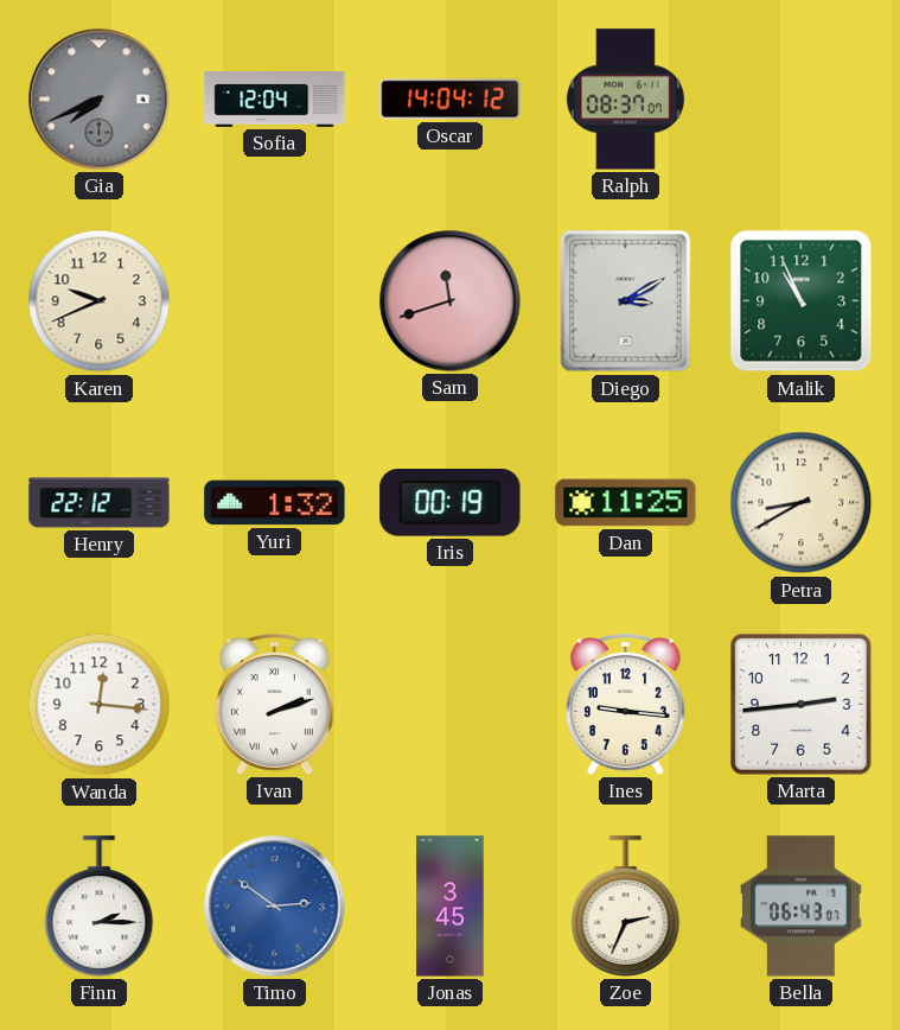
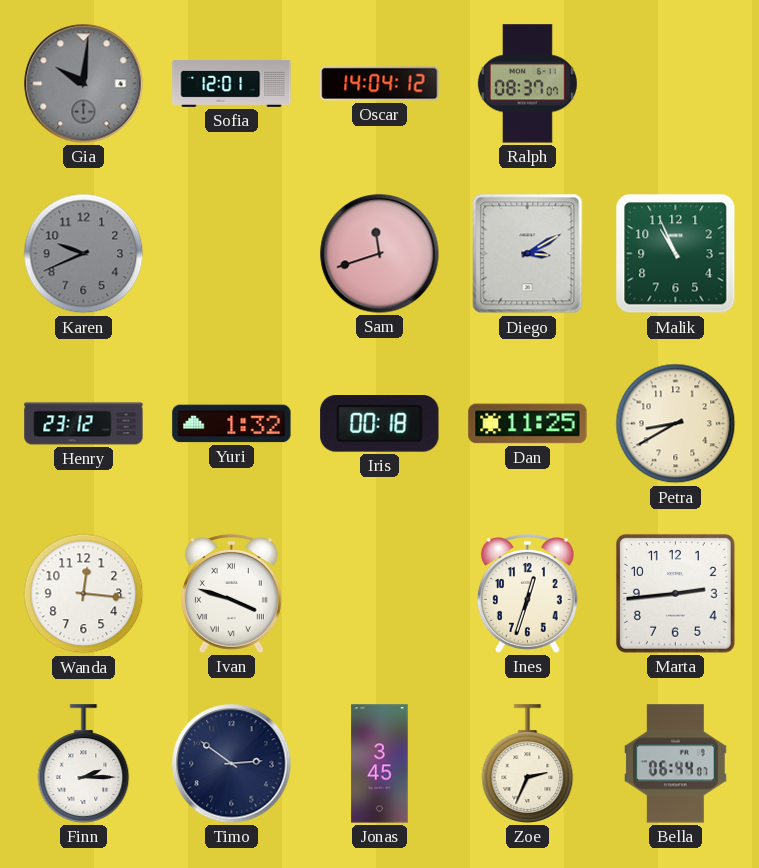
Gia: 7:41 -> 10:01 (84, 84)
Sofia: 12:04 -> 12:01 (232, 83)
Karen dial: cream -> grey (84, 254)
Henry: 22:12 -> 23:12 (84, 424)
Iris: 00:19 -> 00:18 (380, 424)
Ivan: 2:12 -> 3:48 (231, 594)
Ines: 9:16 -> 12:33 (527, 594)
Timo dial: blue -> navy (232, 764)
Bella: 06:43 -> 06:44 (676, 764)
